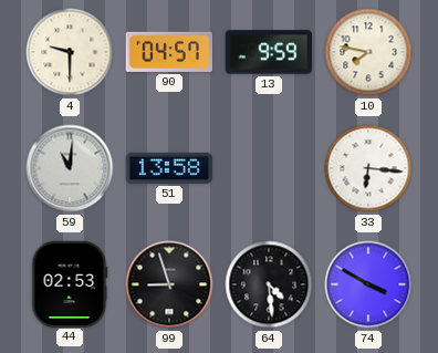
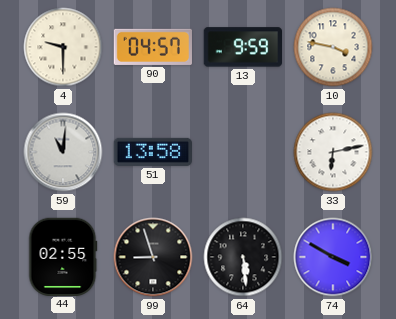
10: 7:47 -> 3:47 (333, 47)
33: 6:16 -> 6:13 (333, 152)
44: 02:53 -> 02:55 (63, 256)
64: 4:29 -> 5:29 (243, 257)
